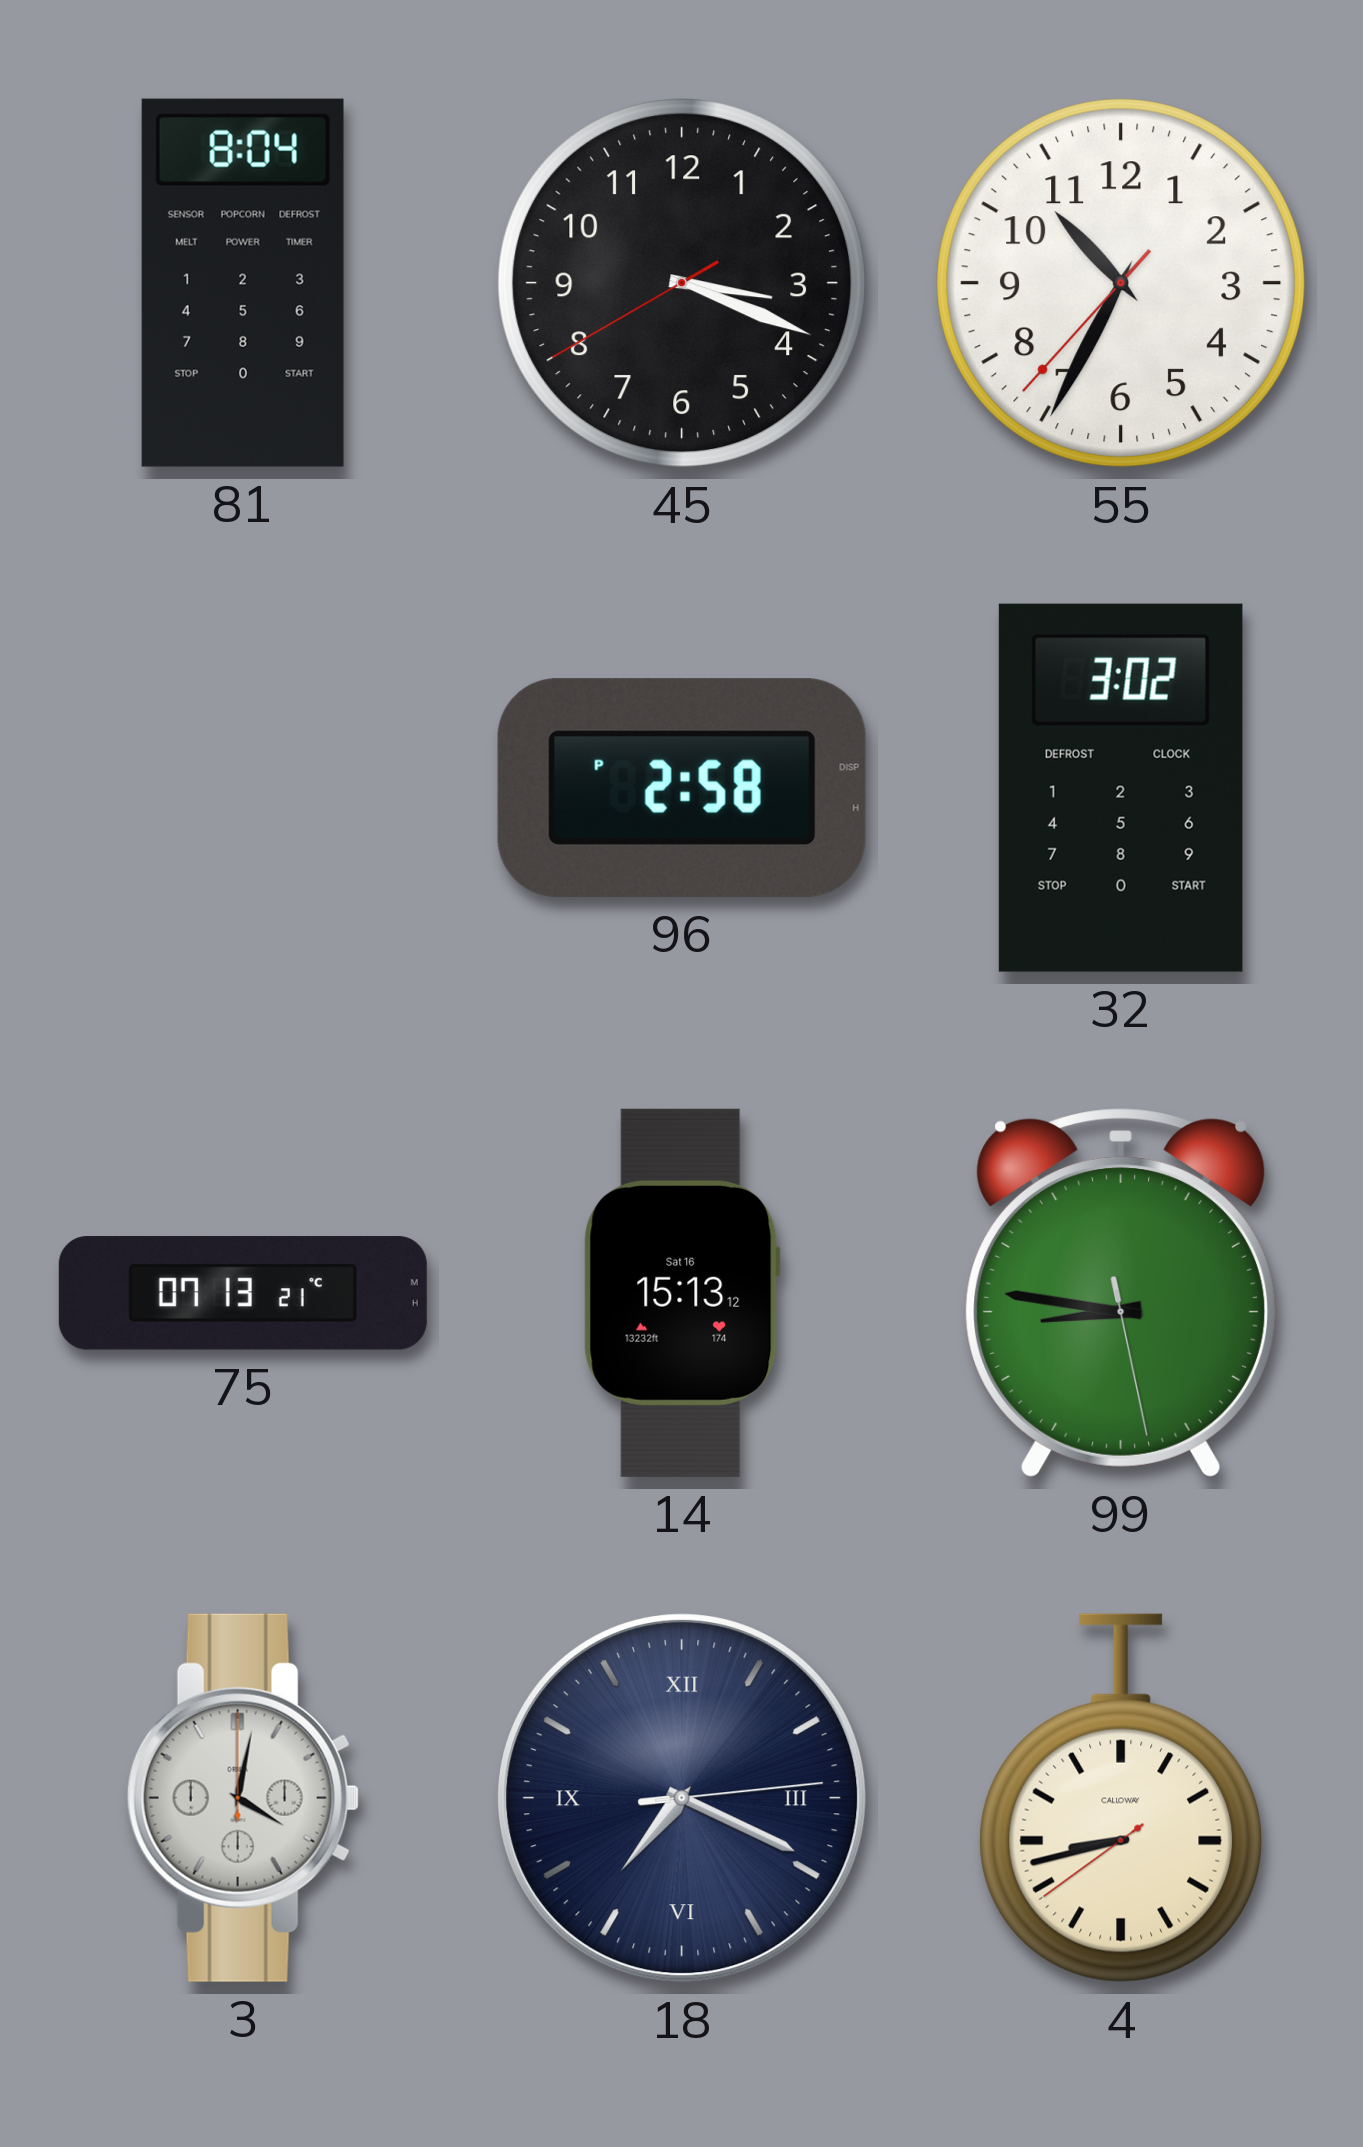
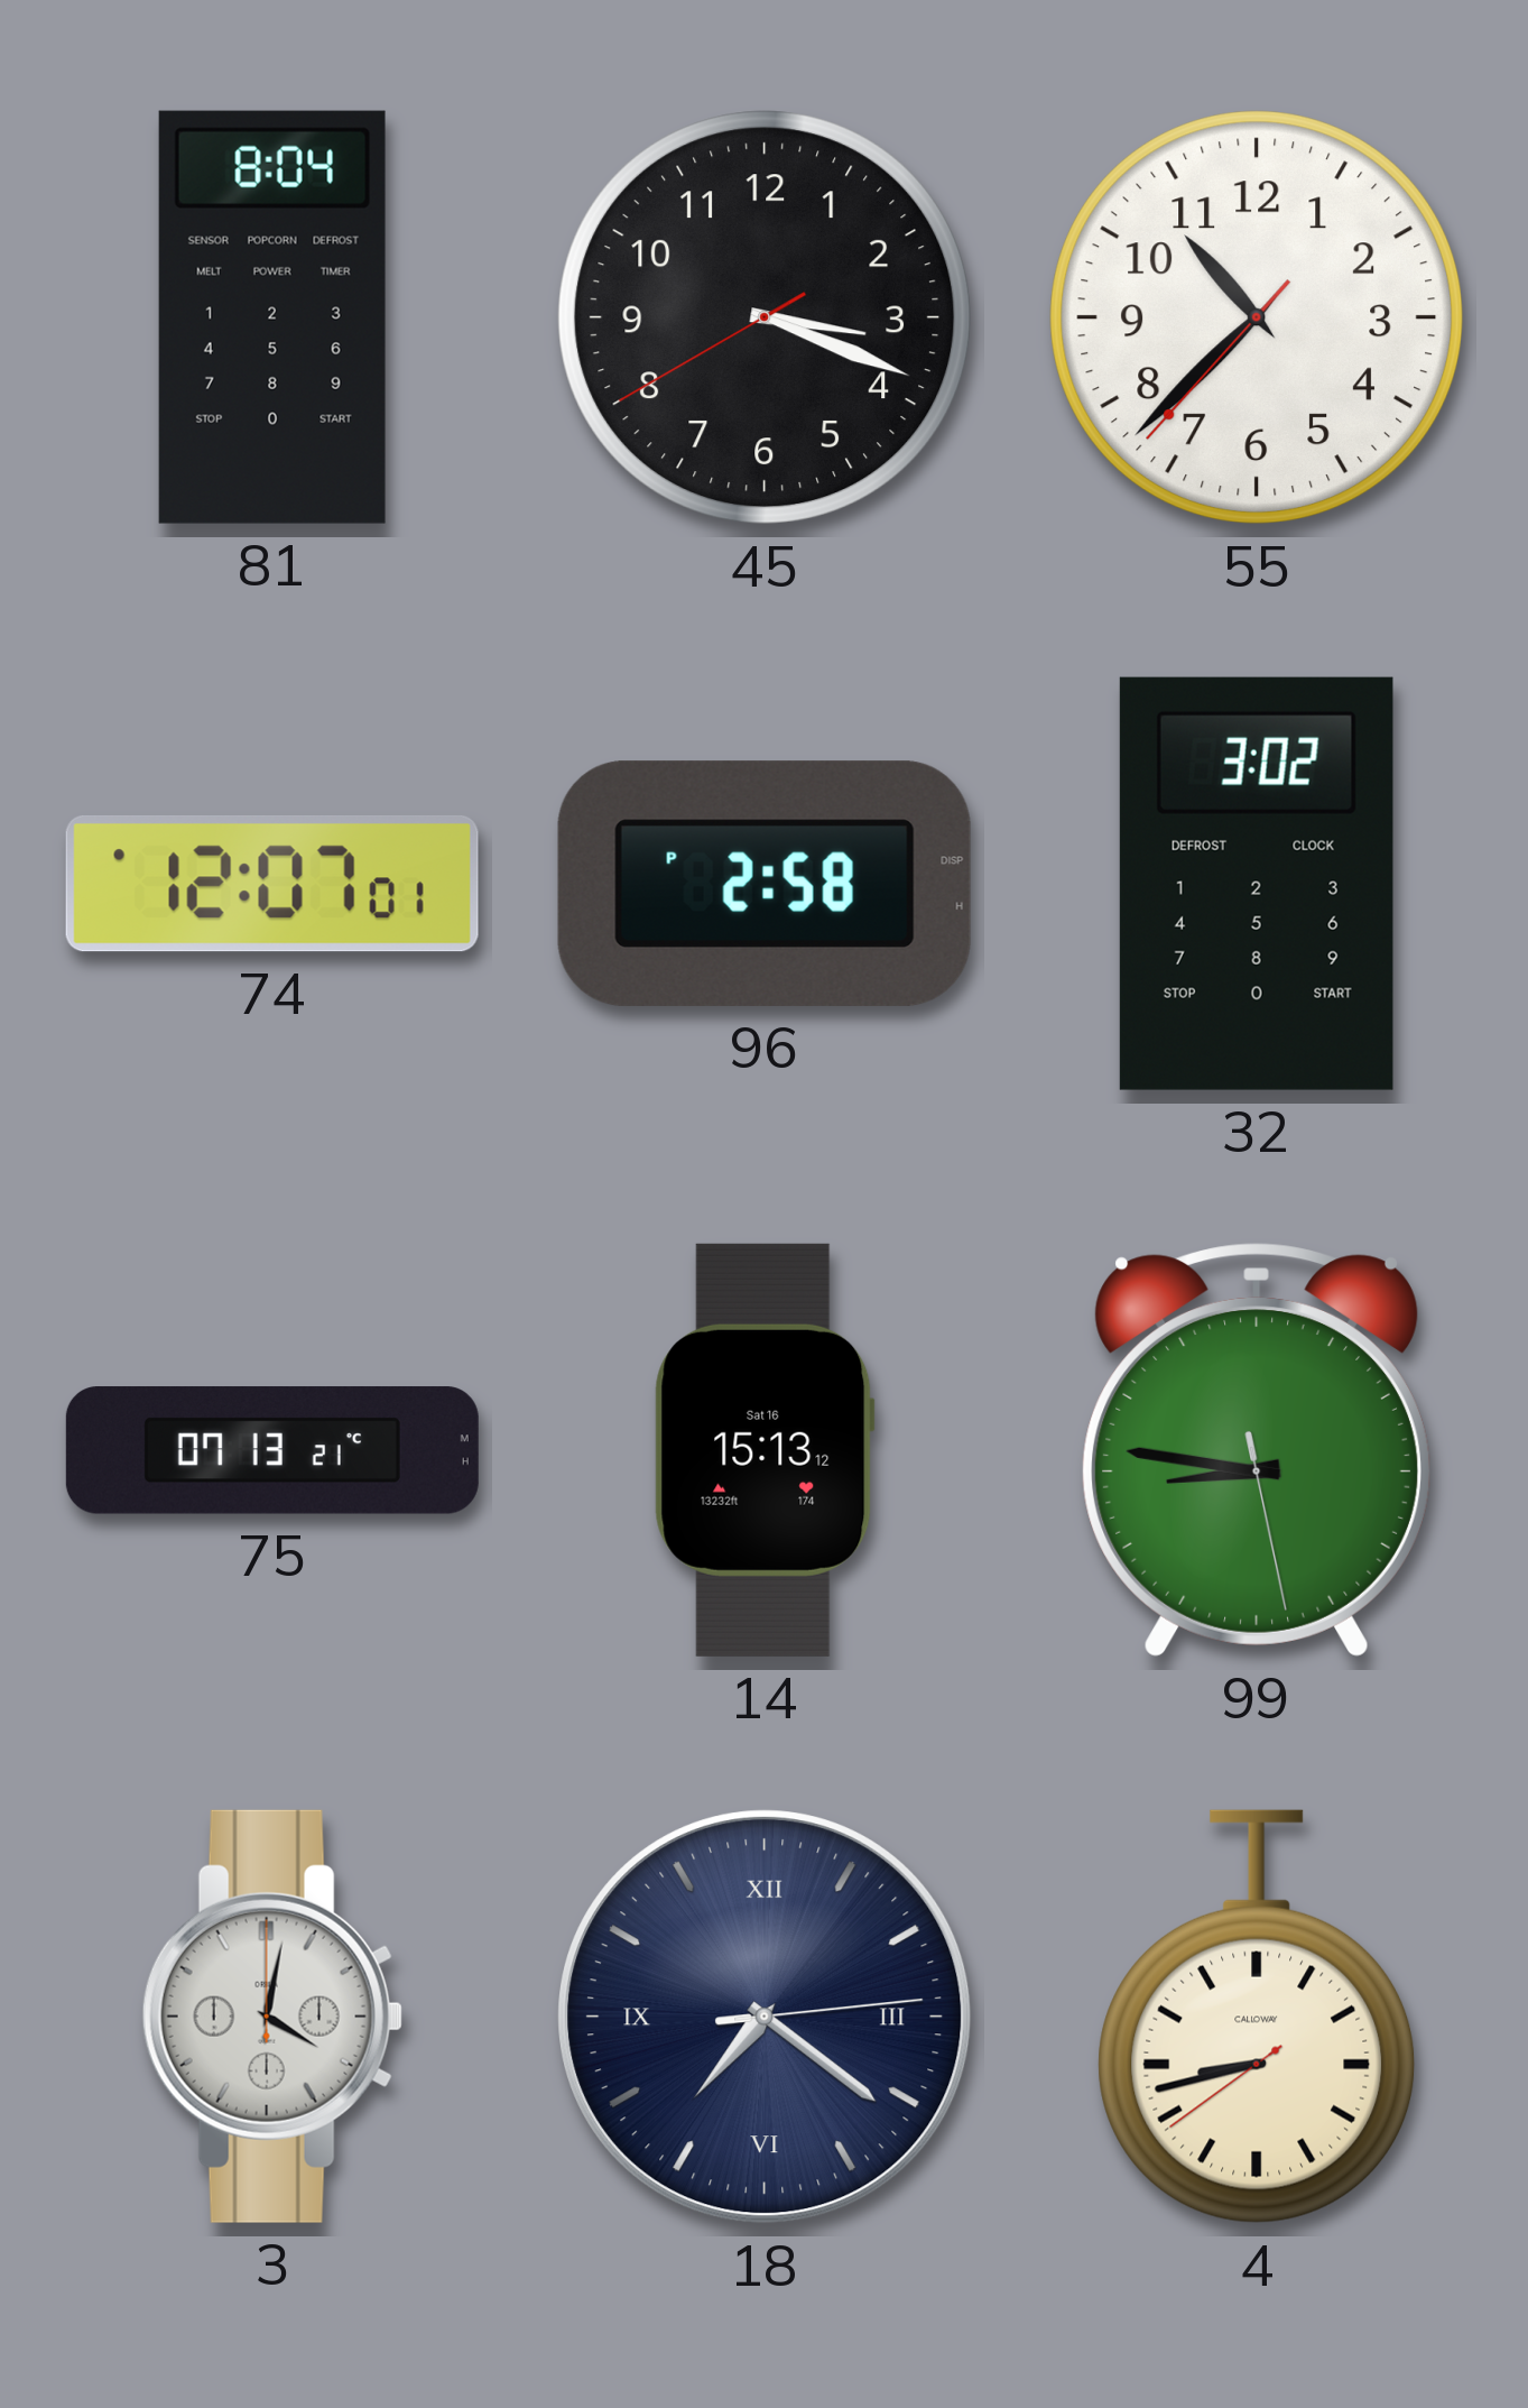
55: 10:34 -> 10:37 (1257, 317)
74: none -> 12:07 (272, 884)
18: 7:19 -> 7:21 (765, 2017)
